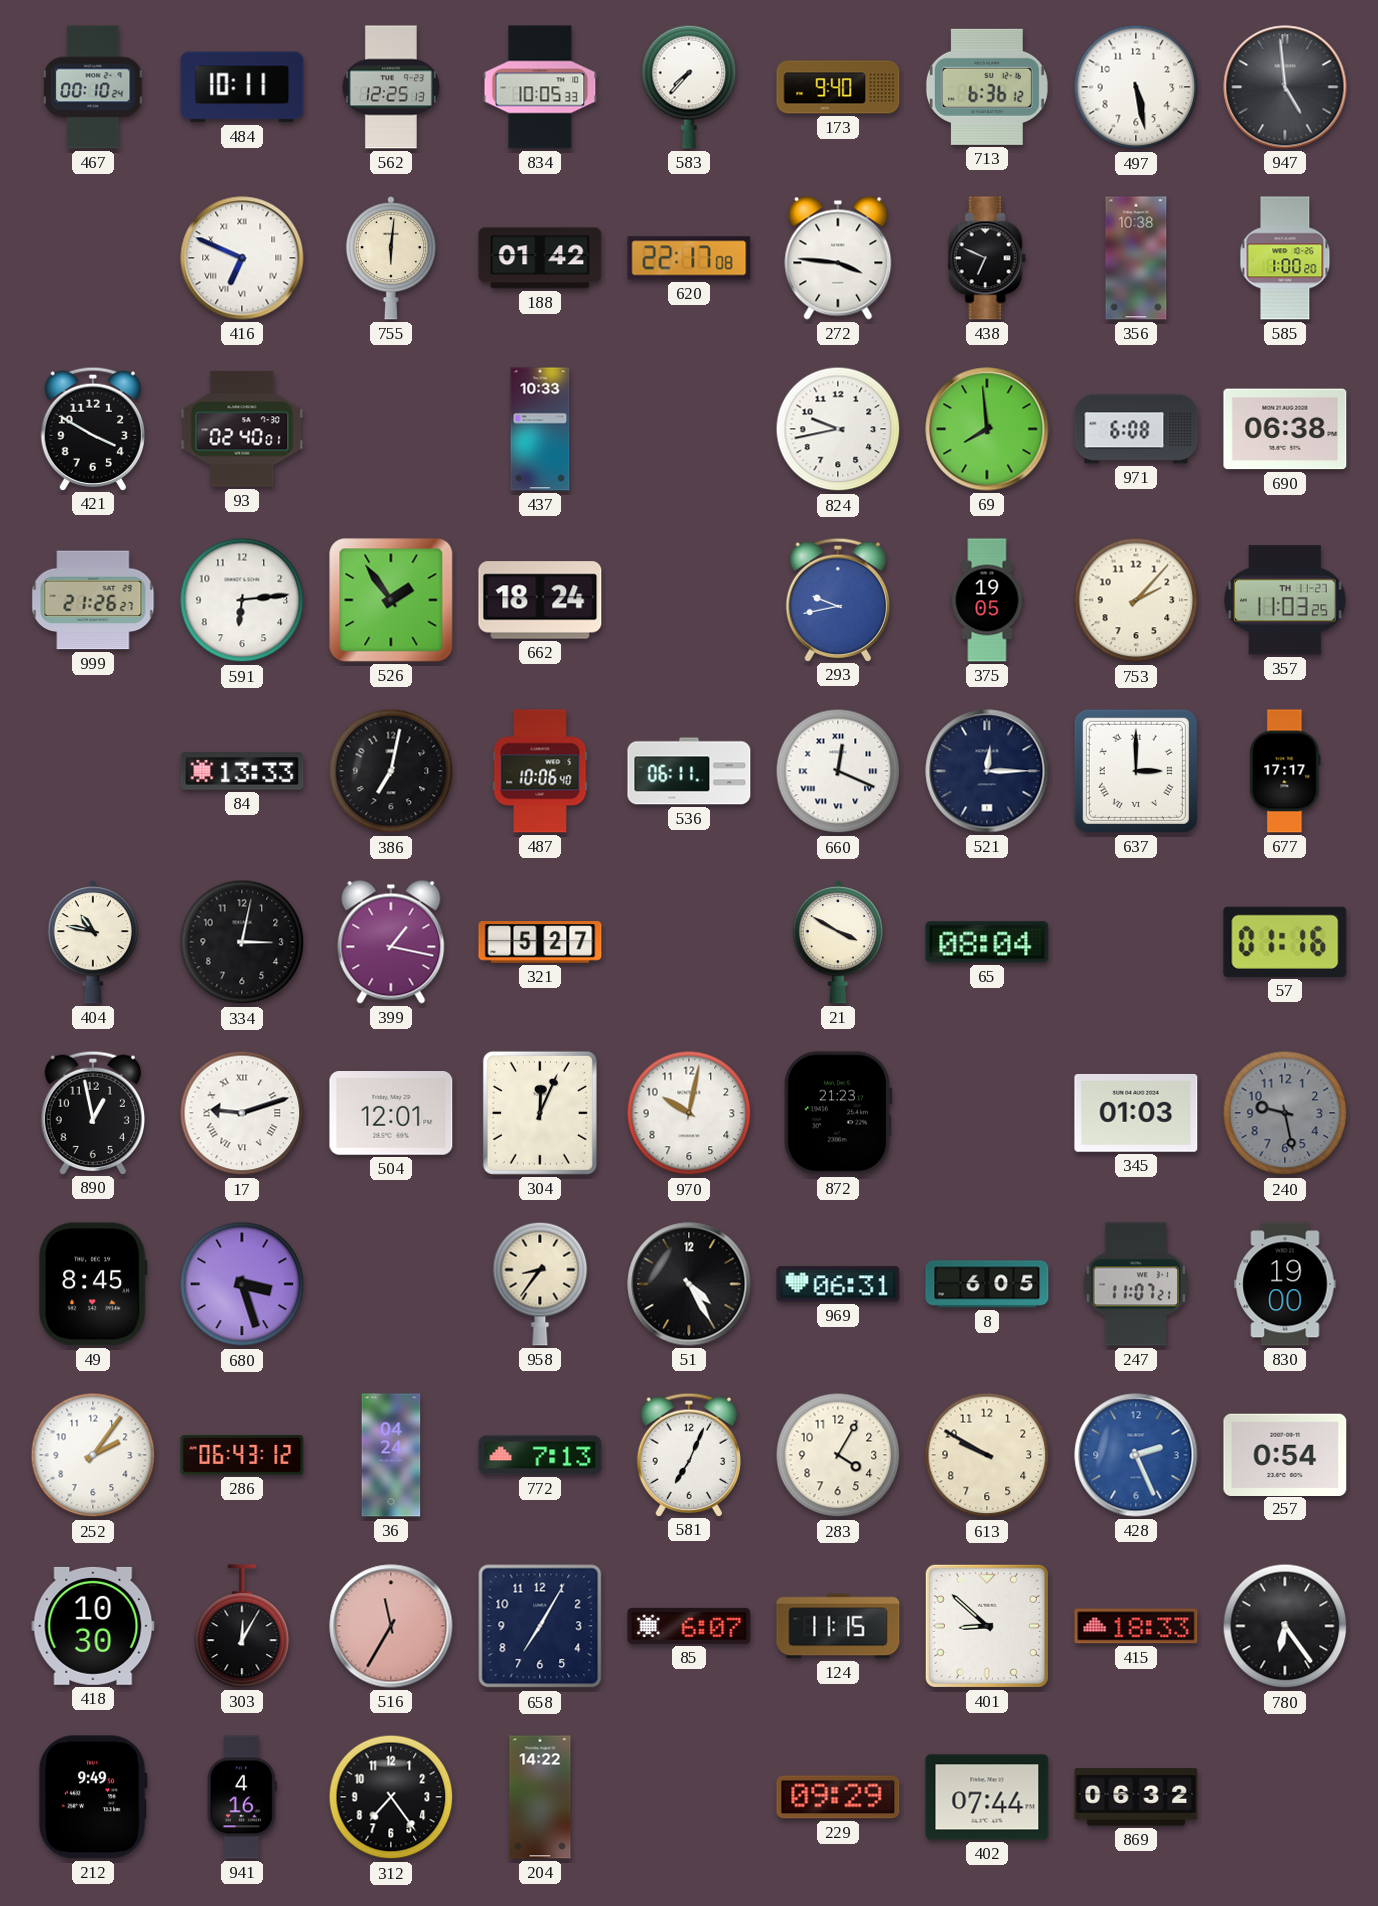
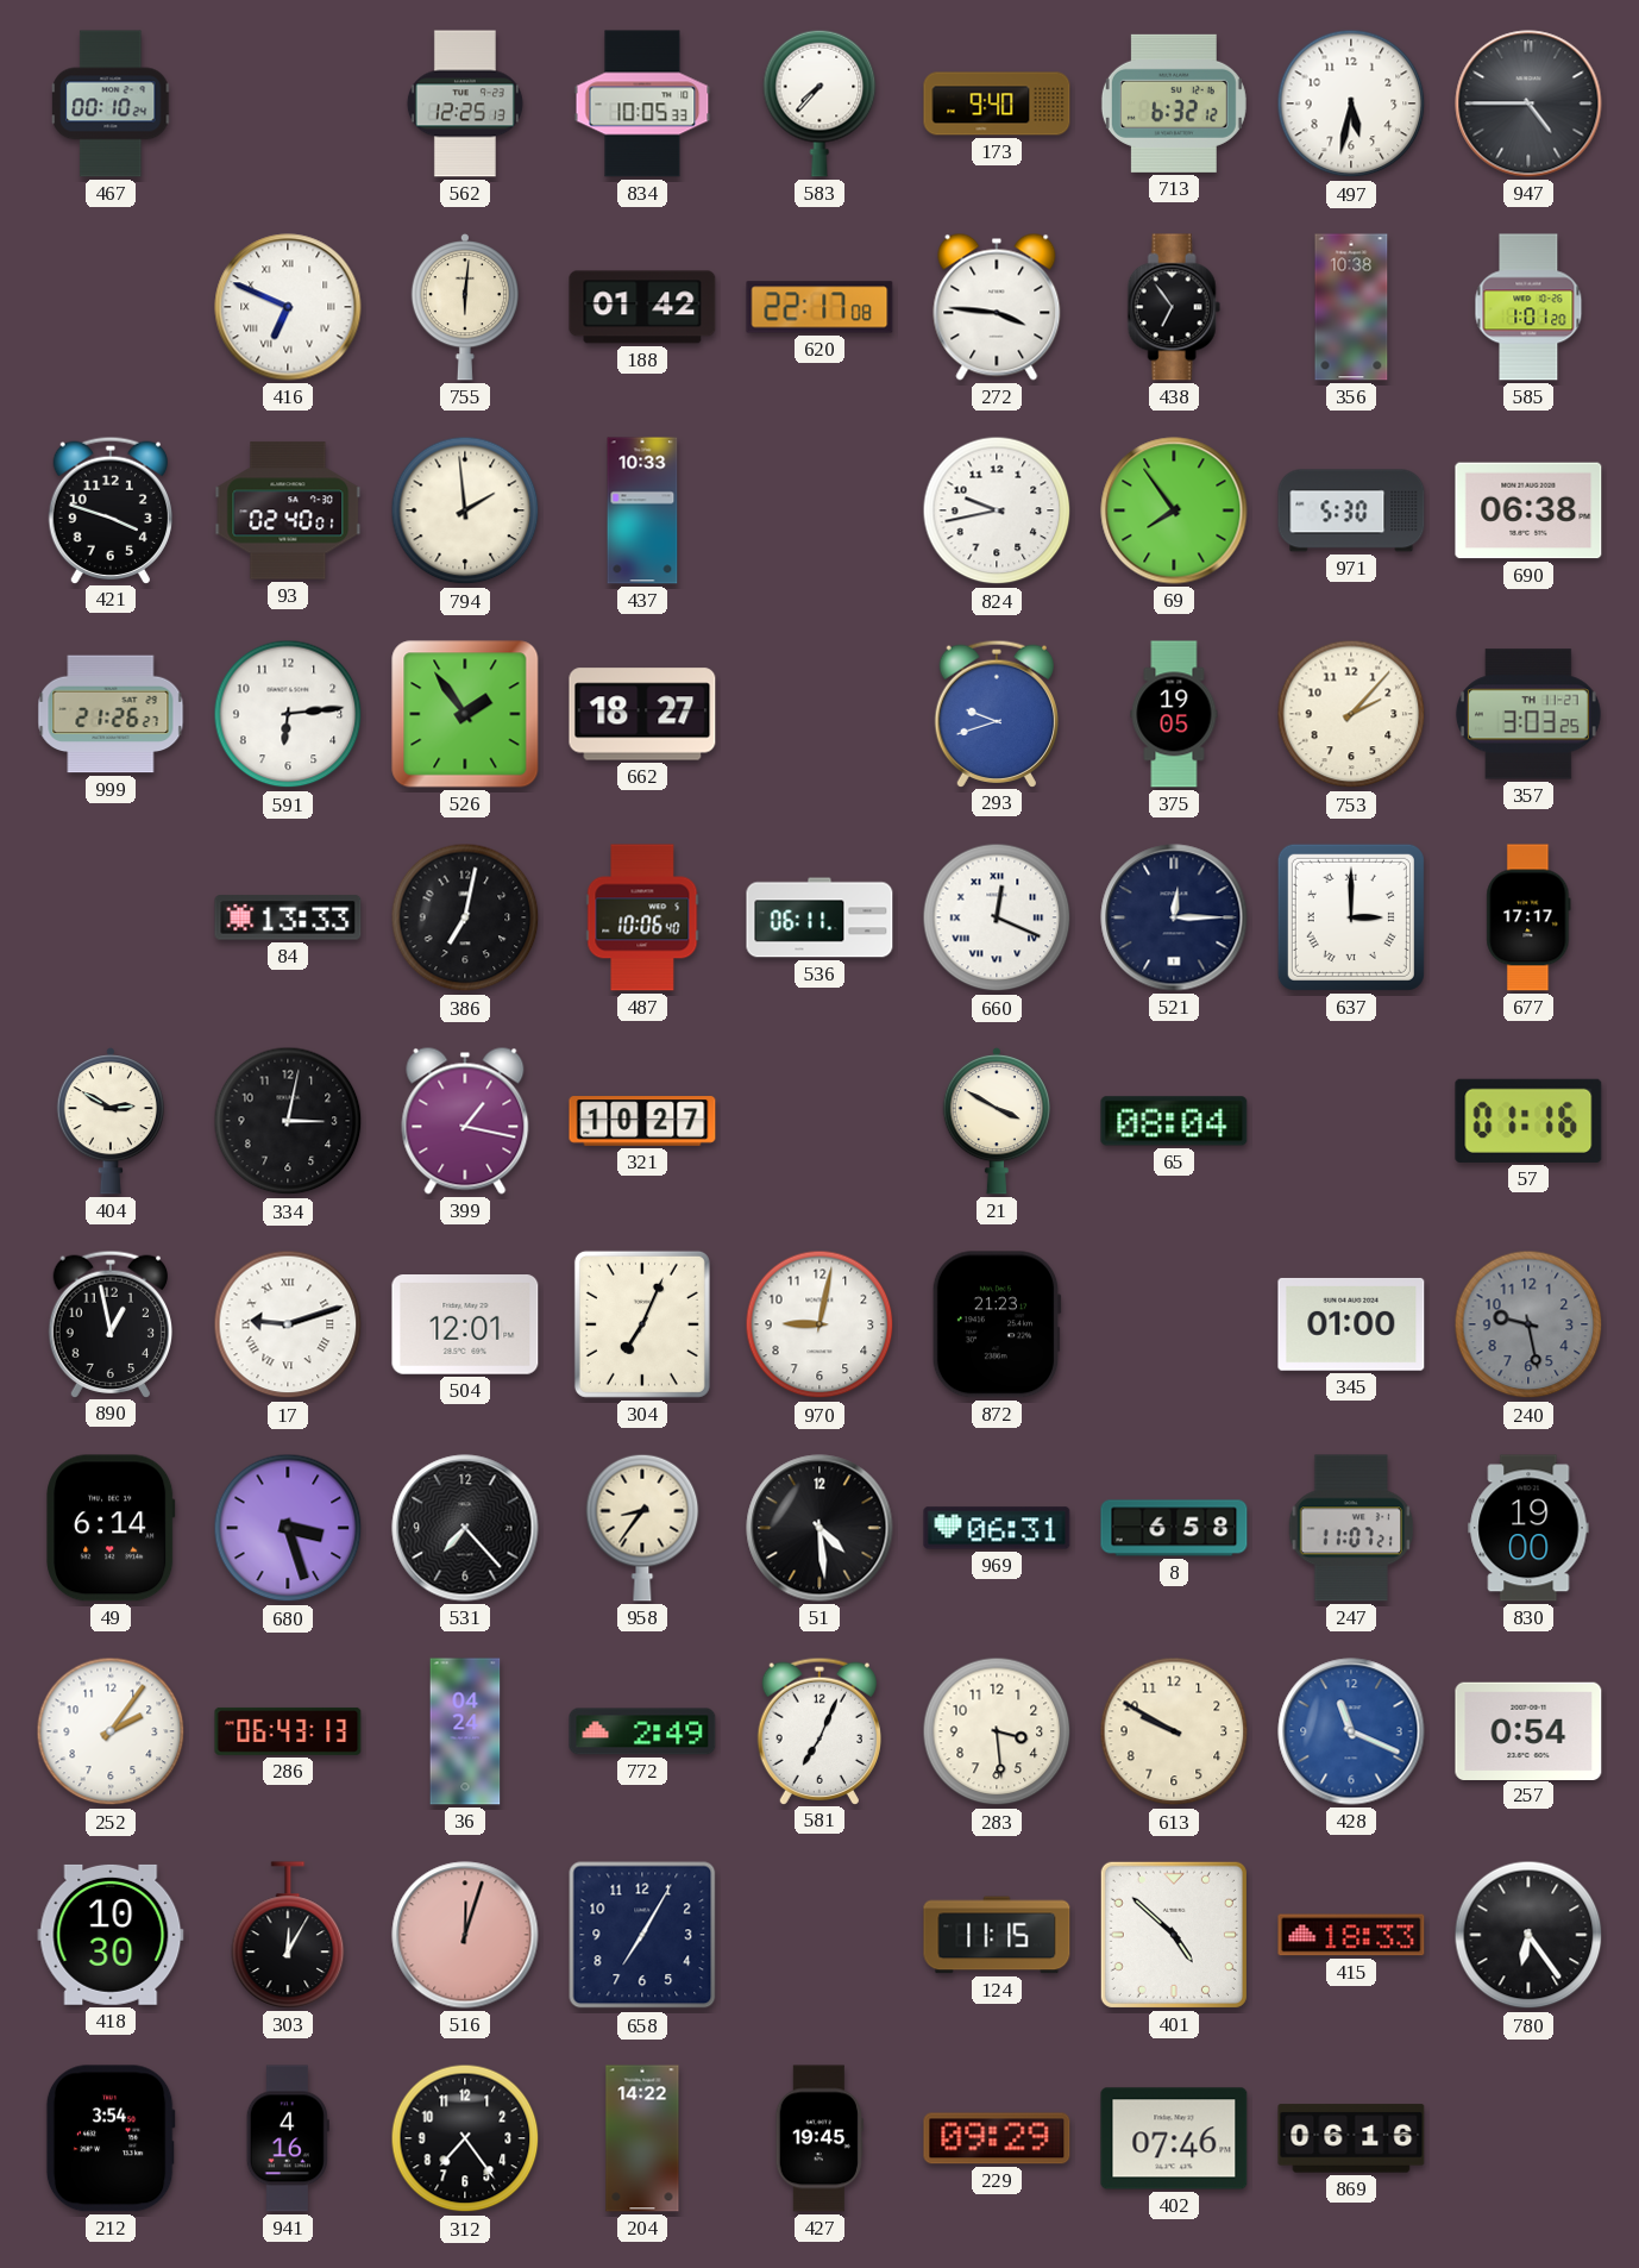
484: 10:11 -> none (242, 87)
713: 6:36 -> 6:32 (1174, 104)
497: 5:28 -> 5:32 (1351, 104)
947: 4:59 -> 4:45 (1528, 104)
438: 6:49 -> 6:54 (1174, 307)
585: 1:00 -> 1:01 (1528, 307)
421: 3:50 -> 3:48 (109, 509)
794: none -> 1:59 (465, 510)
69: 7:59 -> 7:54 (1174, 510)
971: 6:08 -> 5:30 (1351, 510)
662: 18:24 -> 18:27 (642, 714)
293: 9:43 -> 9:42 (996, 713)
357: 11:03 -> 3:03 (1528, 714)
404: 10:47 -> 2:50 (109, 1122)
321: 5:27 -> 10:27 (642, 1121)
304: 12:04 -> 7:04 (642, 1324)
970: 10:02 -> 9:02 (819, 1324)
345: 01:03 -> 01:00 (1351, 1324)
49: 8:45 -> 6:14 (111, 1528)
531: none -> 7:23 (465, 1528)
51: 4:25 -> 4:29 (819, 1528)
8: 6:05 -> 6:58 (1174, 1528)
286: 06:43:12 -> 06:43:13 (288, 1731)
772: 7:13 -> 2:49 (642, 1731)
283: 4:05 -> 3:29 (997, 1731)
428: 2:26 -> 11:19 (1351, 1731)
516: 11:35 -> 12:03 (465, 1935)
85: 6:07 -> none (689, 1626)
401: 8:52 -> 4:52 (1174, 1935)
212: 9:49 -> 3:54 (111, 2138)
427: none -> 19:45 (819, 2138)
402: 07:44 -> 07:46 (1174, 2138)
869: 06:32 -> 06:16 (1351, 2138)
